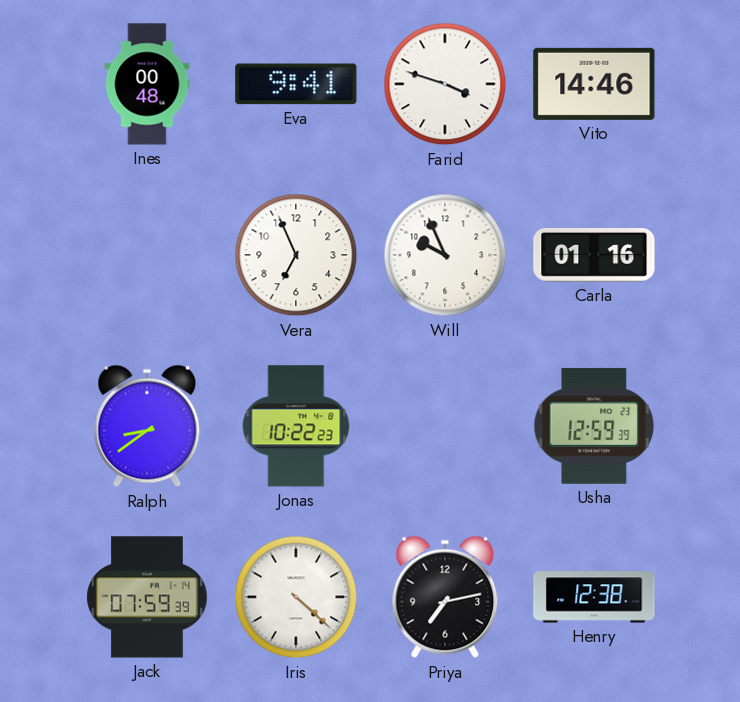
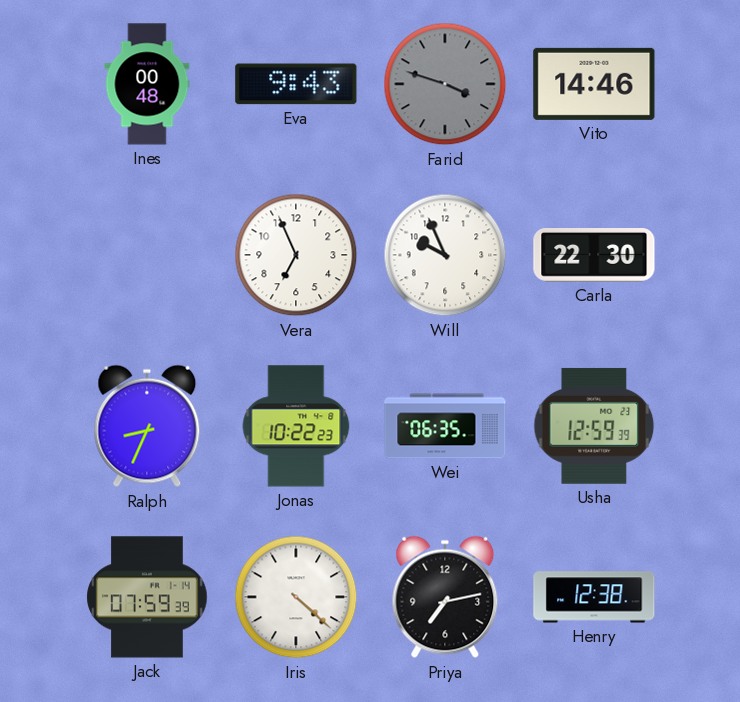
Eva: 9:41 -> 9:43 (296, 84)
Farid dial: white -> grey (445, 84)
Carla: 01:16 -> 22:30 (594, 256)
Ralph: 8:39 -> 8:34 (147, 426)
Wei: none -> 06:35 (445, 426)
